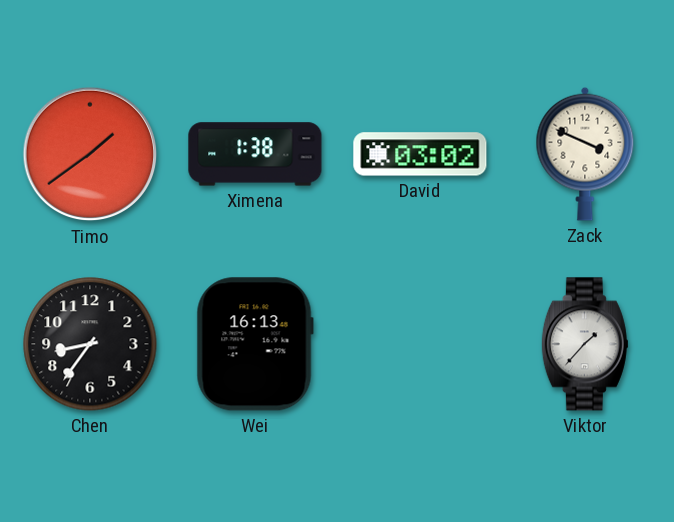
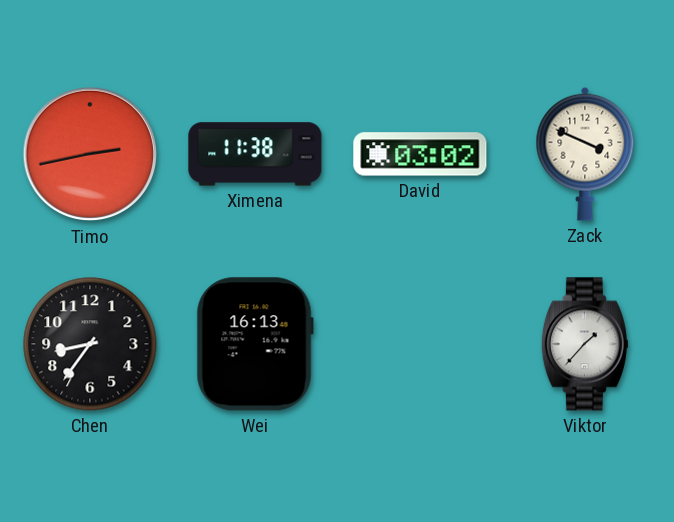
Timo: 1:39 -> 2:43 (90, 154)
Ximena: 1:38 -> 11:38 (255, 154)
